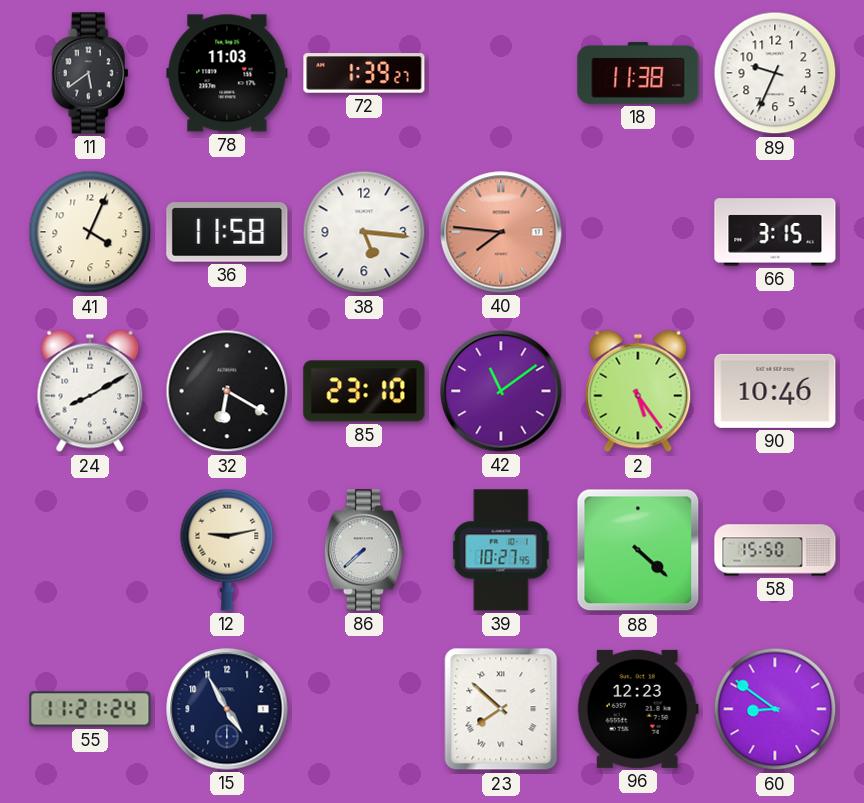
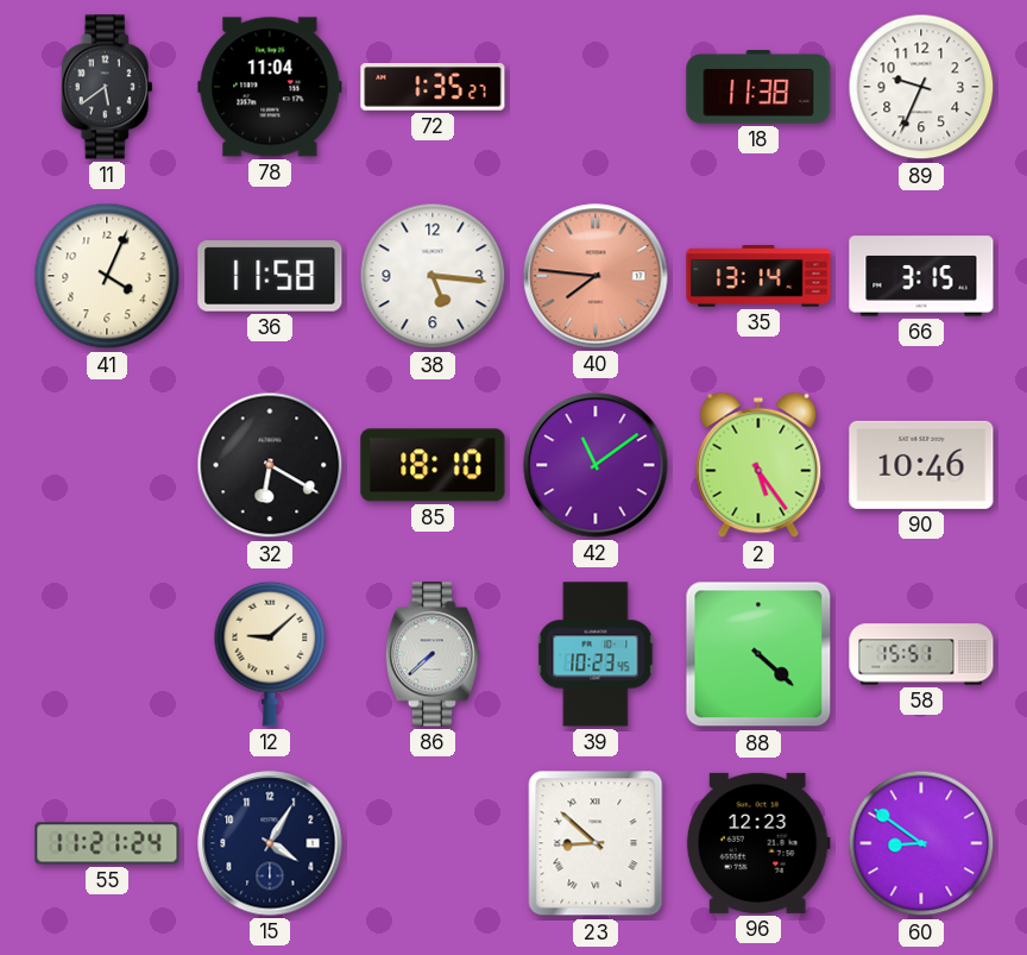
78: 11:03 -> 11:04 (270, 87)
72: 1:39 -> 1:35 (433, 87)
35: none -> 13:14 (758, 276)
24: 8:10 -> none (90, 391)
85: 23:10 -> 18:10 (433, 465)
12: 9:13 -> 9:08 (270, 654)
39: 10:27 -> 10:23 (596, 654)
58: 15:50 -> 15:51 (921, 654)
15: 4:55 -> 4:05 (270, 843)
23: 7:52 -> 8:52 (596, 843)
